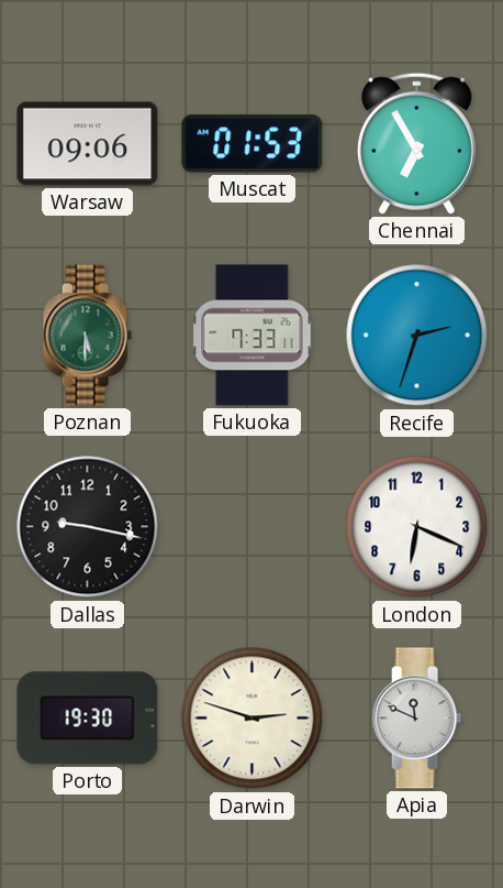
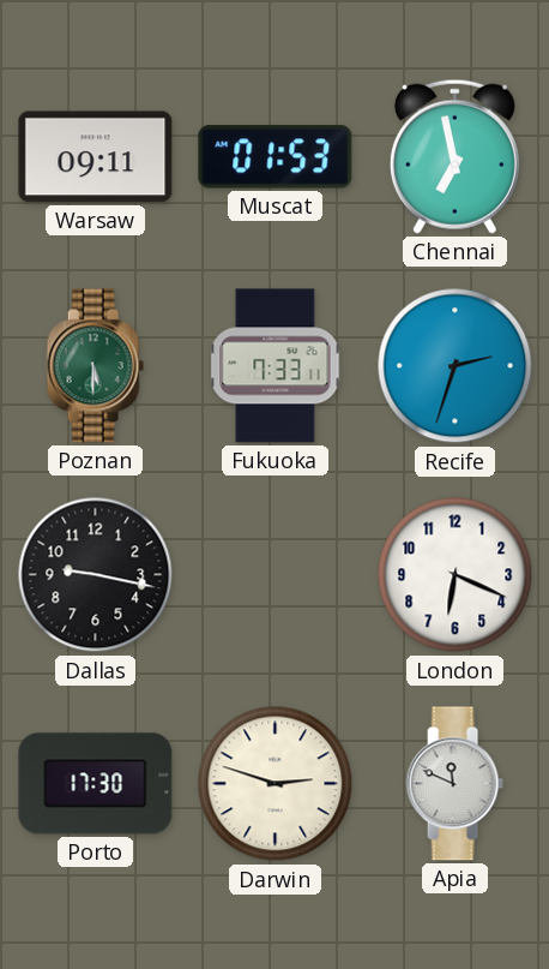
Warsaw: 09:06 -> 09:11 (96, 157)
Chennai: 6:55 -> 6:58 (454, 156)
Porto: 19:30 -> 17:30 (96, 784)
